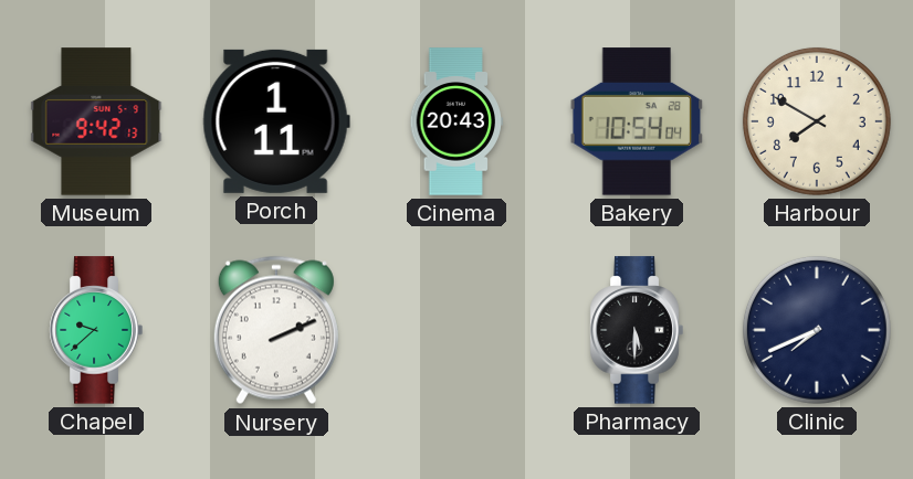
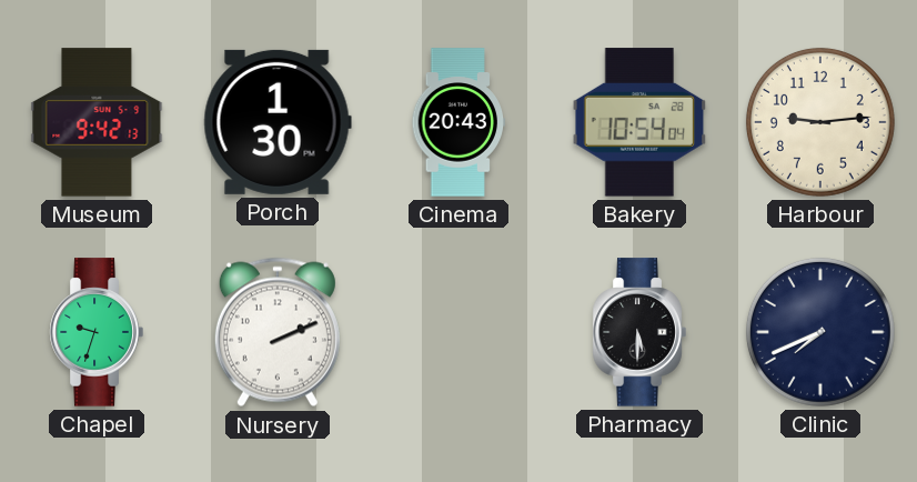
Porch: 1:11 -> 1:30 (278, 122)
Harbour: 7:50 -> 9:14 (820, 122)
Chapel: 9:38 -> 9:33 (97, 332)
